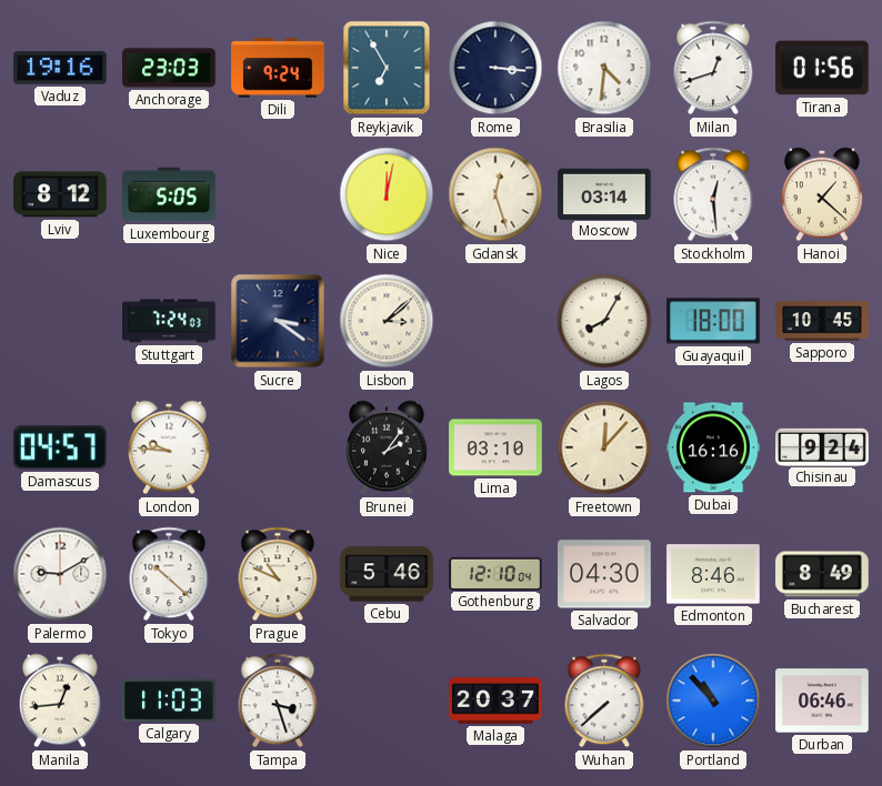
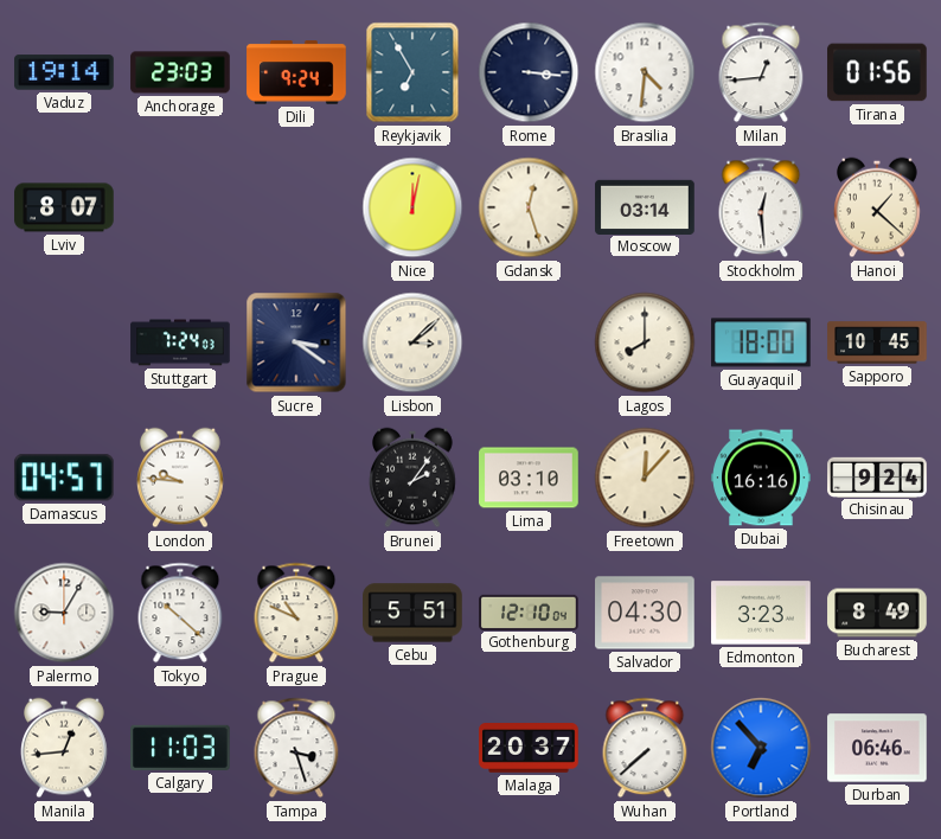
Vaduz: 19:16 -> 19:14 (64, 72)
Milan: 12:42 -> 12:44 (761, 72)
Lviv: 8:12 -> 8:07 (64, 207)
Luxembourg: 5:05 -> none (169, 194)
Lagos: 8:05 -> 8:00 (645, 342)
Palermo: 9:10 -> 9:05 (64, 613)
Cebu: 5:46 -> 5:51 (412, 613)
Edmonton: 8:46 -> 3:23 (761, 613)
Portland: 10:53 -> 6:53 (761, 748)
